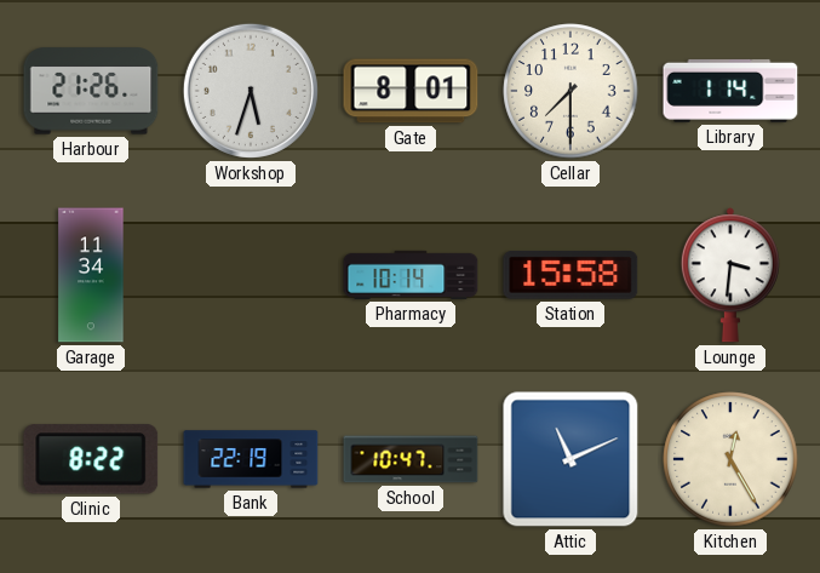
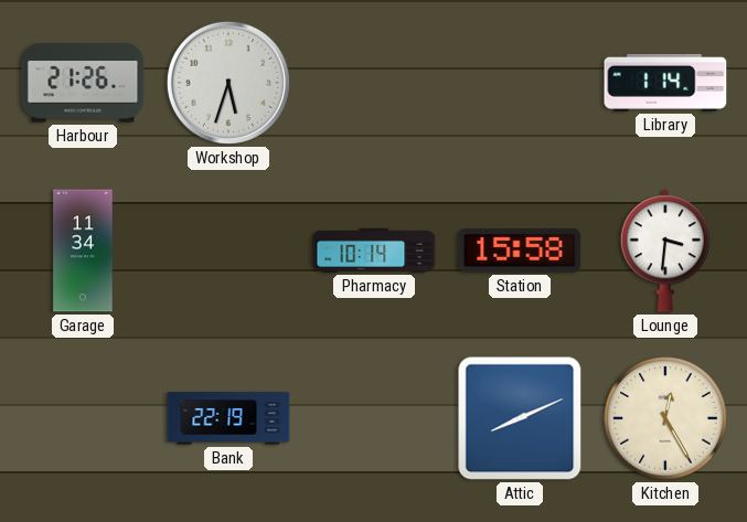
Gate: 8:01 -> none (411, 91)
Cellar: 7:30 -> none (570, 91)
Clinic: 8:22 -> none (91, 459)
School: 10:47 -> none (411, 459)
Attic: 11:11 -> 8:11 (520, 418)
